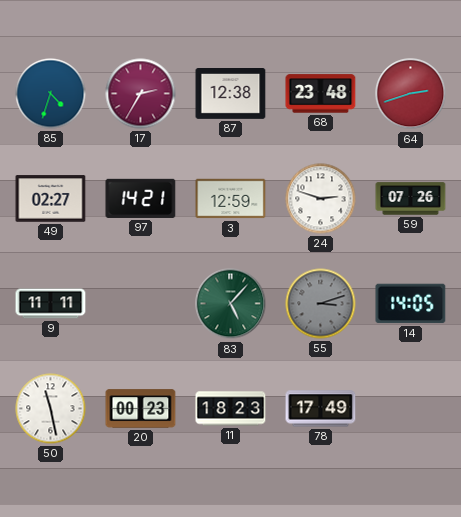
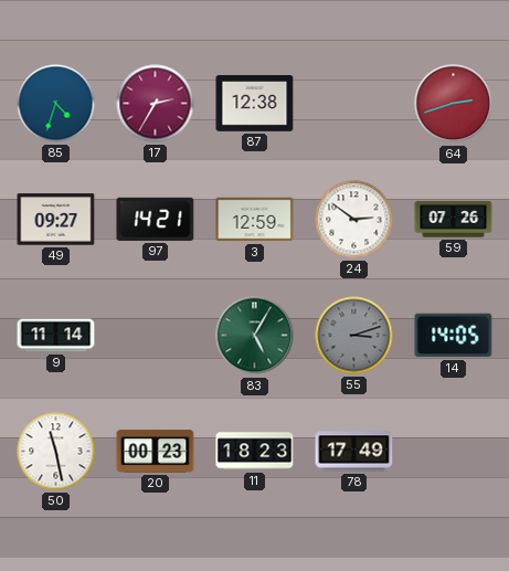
68: 23:48 -> none (321, 94)
49: 02:27 -> 09:27 (56, 220)
24: 2:48 -> 2:51 (354, 220)
9: 11:11 -> 11:14 (56, 336)
83: 5:07 -> 5:05 (255, 336)
